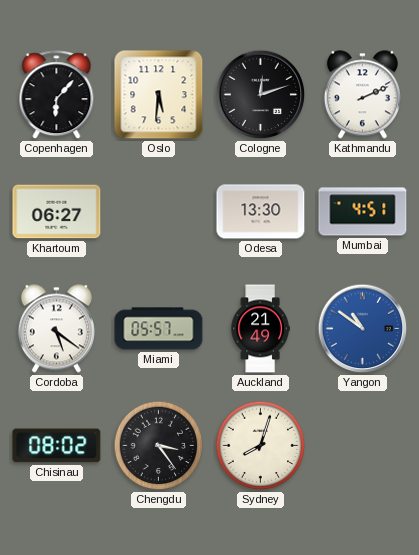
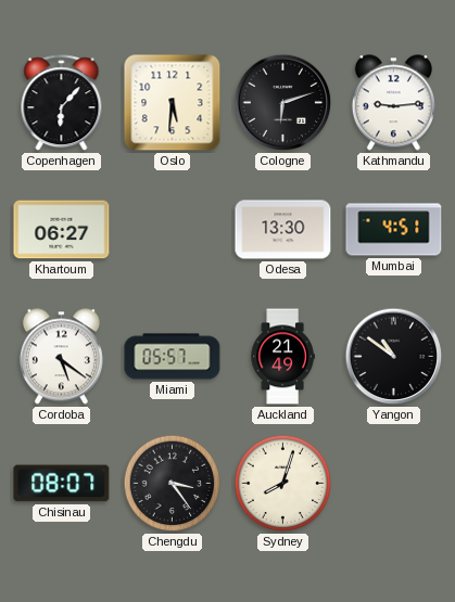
Cologne: 12:12 -> 6:12 (283, 103)
Kathmandu: 2:11 -> 9:14 (393, 103)
Yangon dial: blue -> black (394, 357)
Chisinau: 08:02 -> 08:07 (62, 484)
